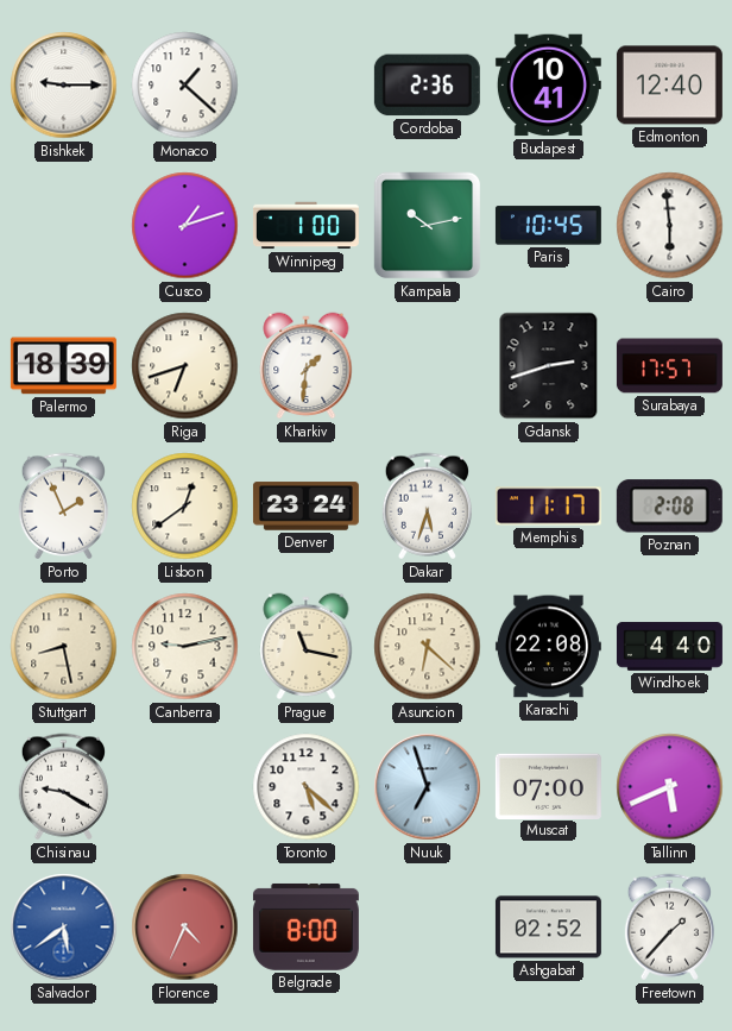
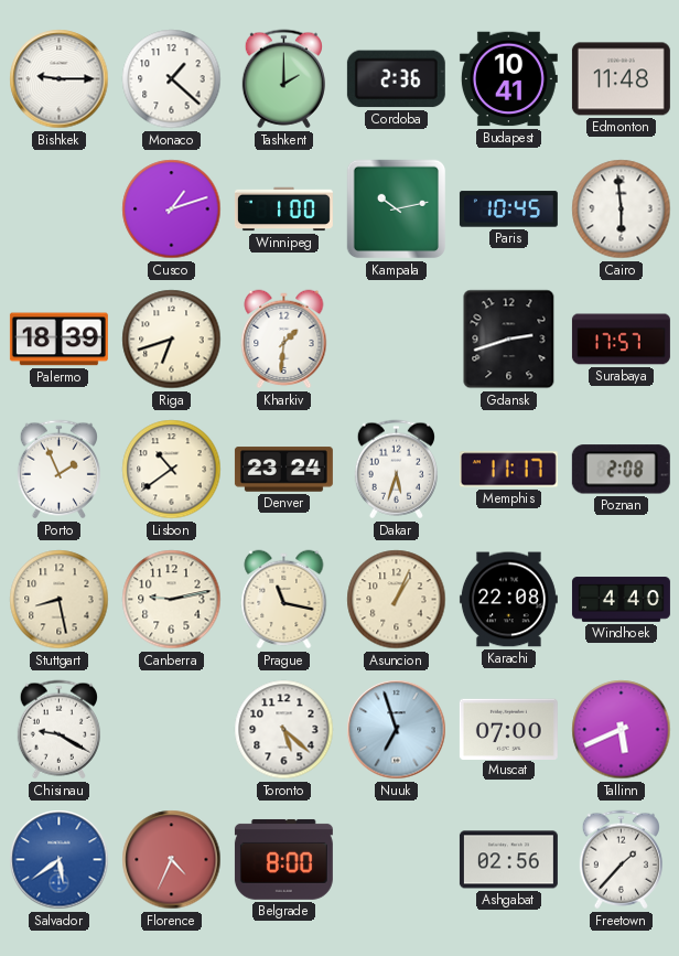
Tashkent: none -> 2:00 (283, 79)
Edmonton: 12:40 -> 11:48 (621, 79)
Lisbon: 12:39 -> 10:39 (172, 470)
Asuncion: 6:22 -> 1:04 (397, 600)
Ashgabat: 02:52 -> 02:56 (508, 860)
